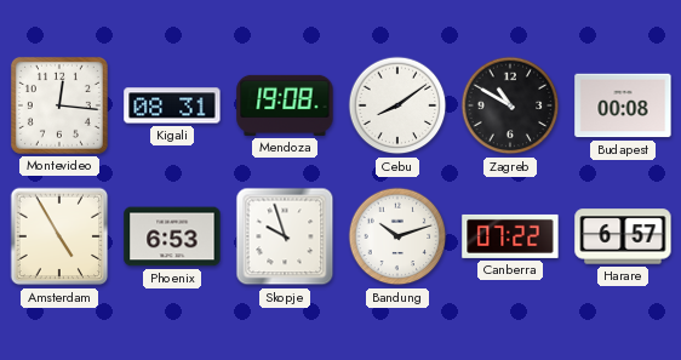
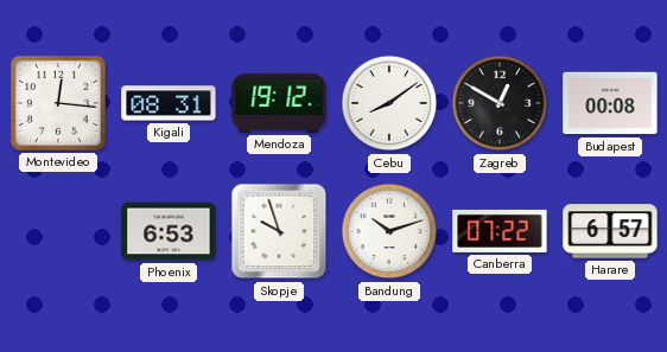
Mendoza: 19:08 -> 19:12 (279, 103)
Zagreb: 10:50 -> 12:50 (500, 103)
Amsterdam: 4:55 -> none (59, 236)
